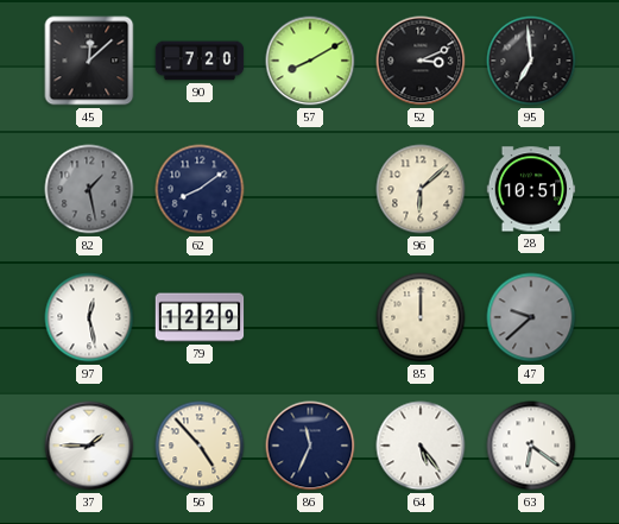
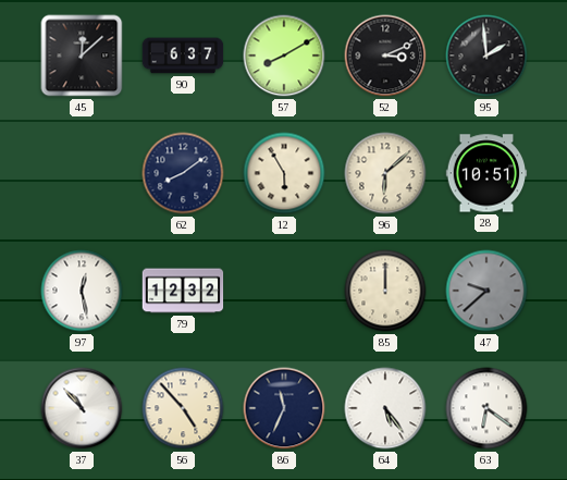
90: 7:20 -> 6:37 (183, 56)
95: 6:59 -> 1:59 (486, 56)
82: 1:28 -> none (89, 189)
12: none -> 5:55 (284, 173)
79: 12:29 -> 12:32 (183, 291)
37: 1:45 -> 10:53 (82, 408)
